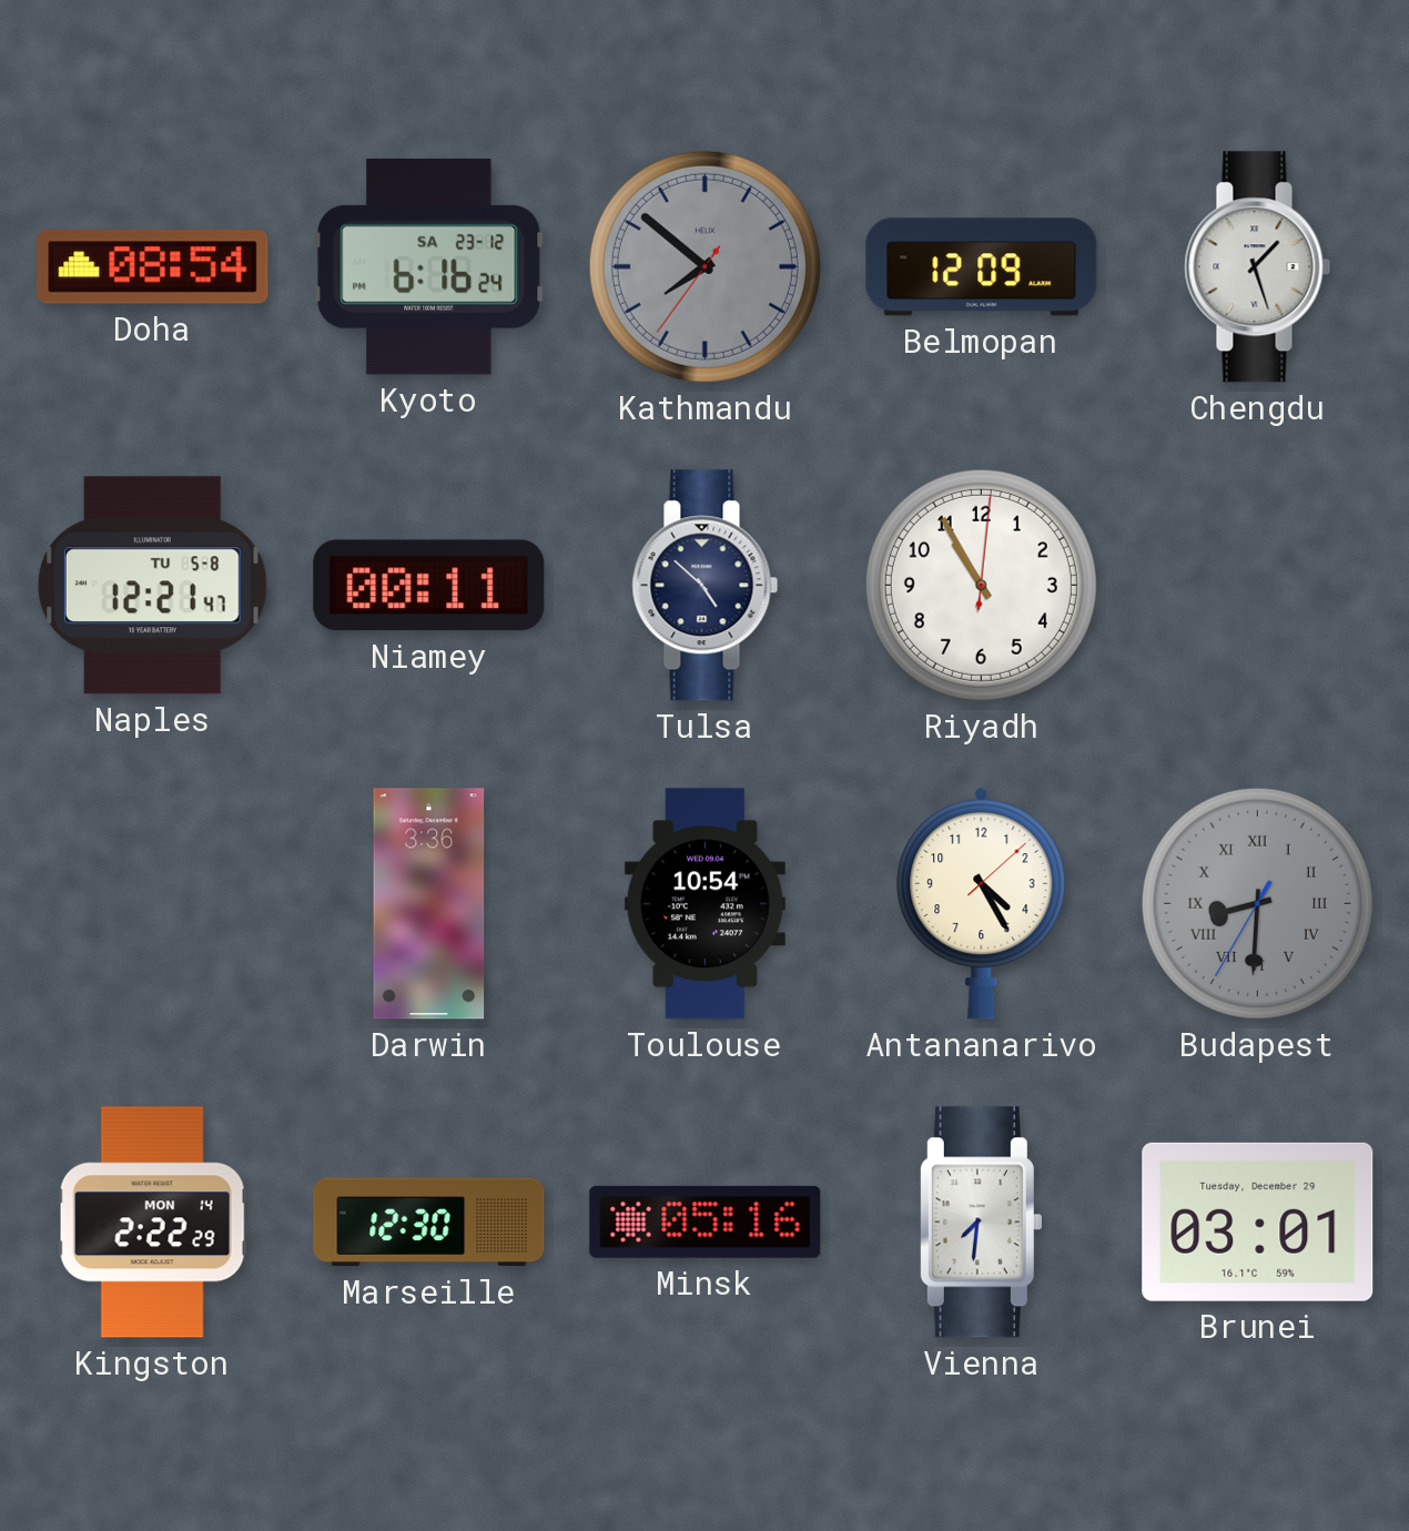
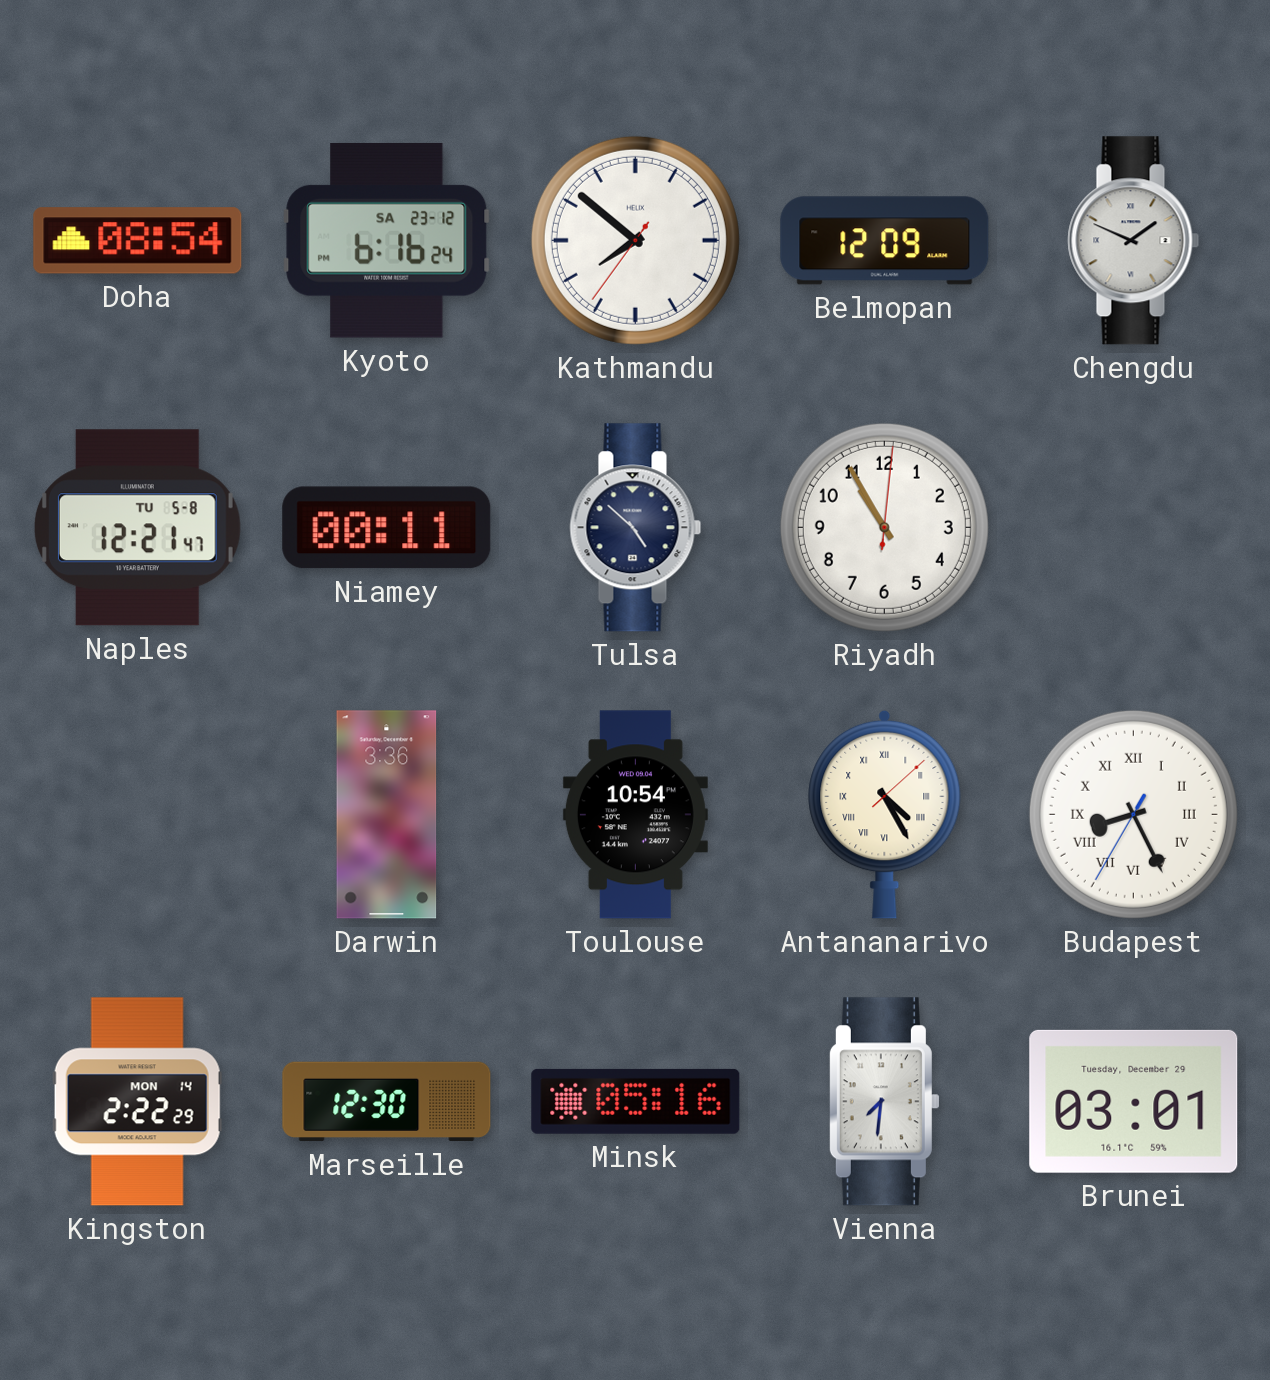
Kathmandu dial: grey -> white (635, 240)
Chengdu: 1:27 -> 1:49 (1134, 241)
Antananarivo numerals: Arabic -> Roman (885, 814)
Budapest: 8:30 -> 8:25 (1133, 814)
Budapest dial: grey -> white (1133, 814)
